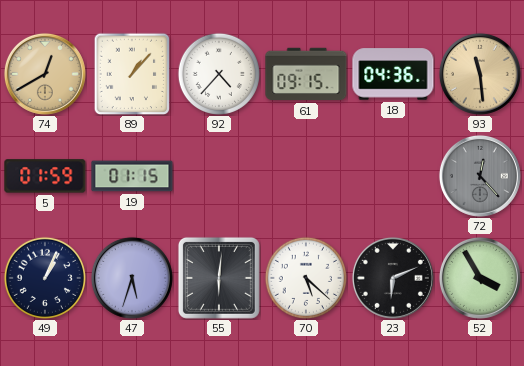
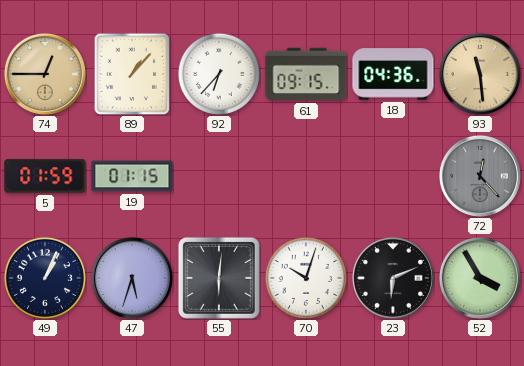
74: 12:40 -> 12:45 (45, 74)
92: 4:37 -> 6:37 (218, 73)
70: 5:22 -> 10:03 (305, 277)
